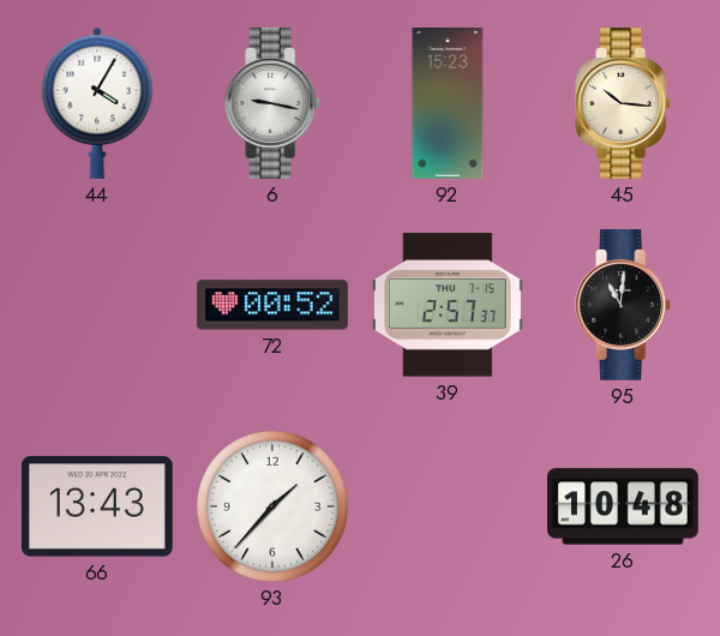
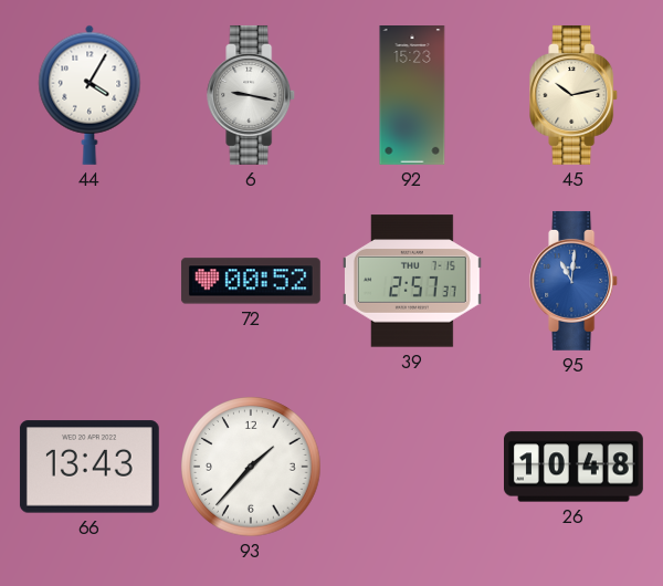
45: 10:16 -> 10:13 (575, 95)
95 dial: black -> blue (575, 281)
